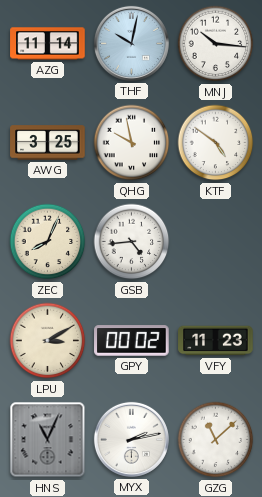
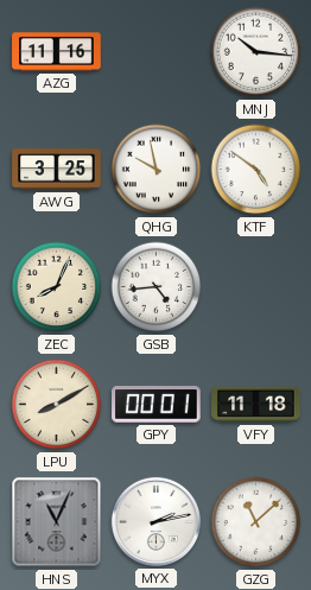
AZG: 11:14 -> 11:16 (57, 52)
THF: 10:02 -> none (131, 43)
LPU: 3:10 -> 8:10 (57, 405)
GPY: 00:02 -> 00:01 (157, 405)
VFY: 11:23 -> 11:18 (256, 405)
